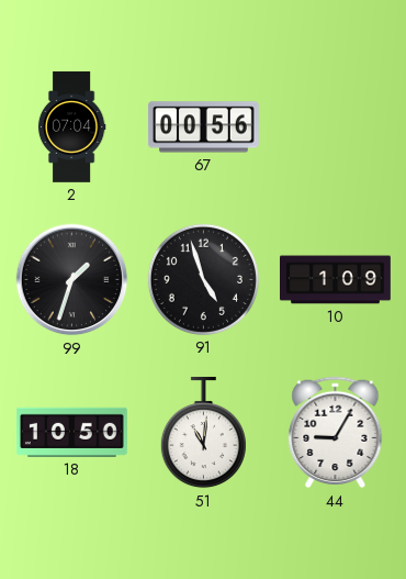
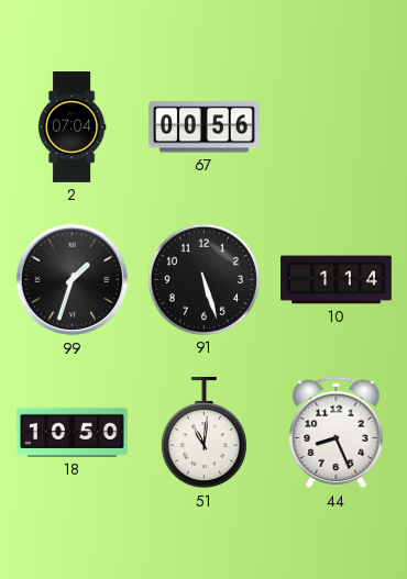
91: 4:57 -> 5:27 (204, 279)
10: 1:09 -> 1:14 (337, 280)
44: 9:05 -> 8:26 (337, 433)
